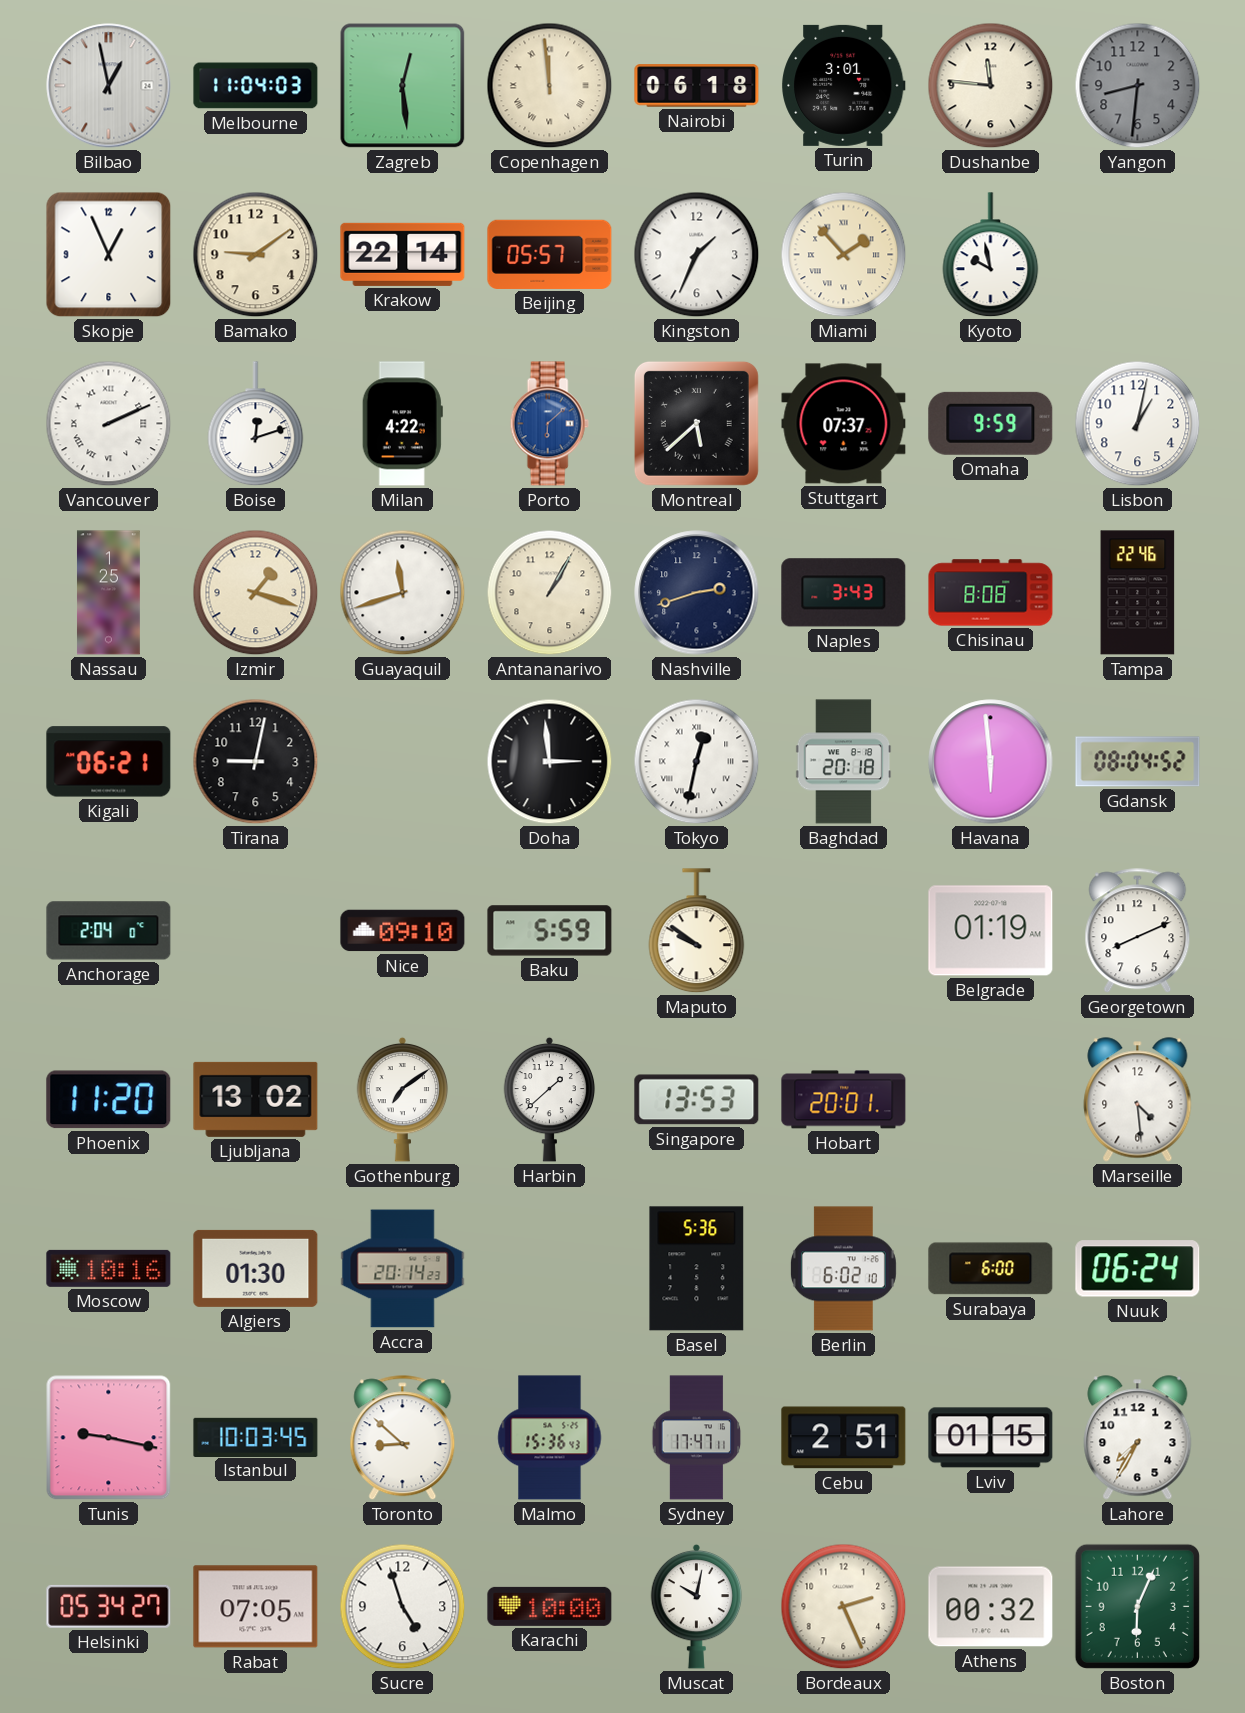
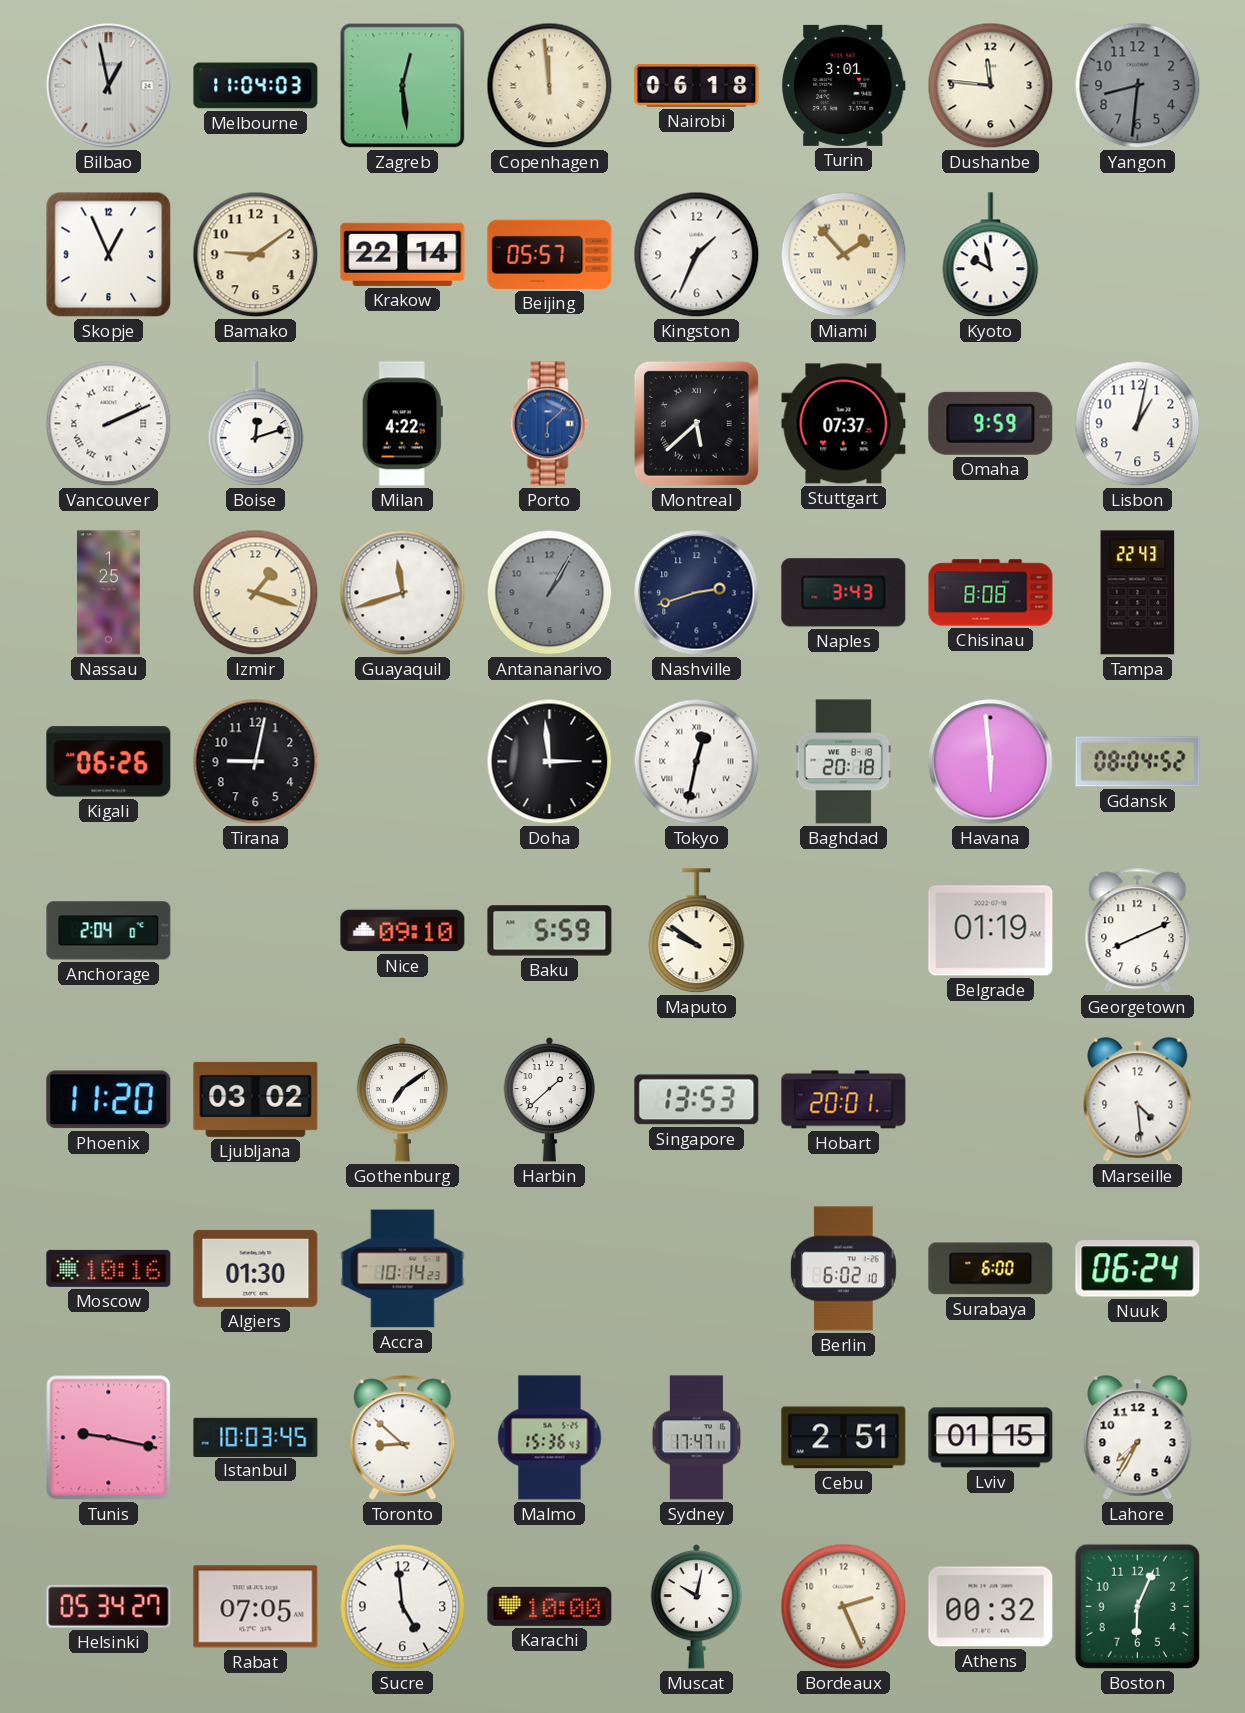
Antananarivo dial: cream -> grey (550, 593)
Tampa: 22:46 -> 22:43 (1138, 593)
Kigali: 06:21 -> 06:26 (109, 762)
Ljubljana: 13:02 -> 03:02 (256, 1099)
Accra: 20:14 -> 10:14 (403, 1269)
Basel: 5:36 -> none (697, 1269)
Sucre: 4:57 -> 4:59 (403, 1607)
